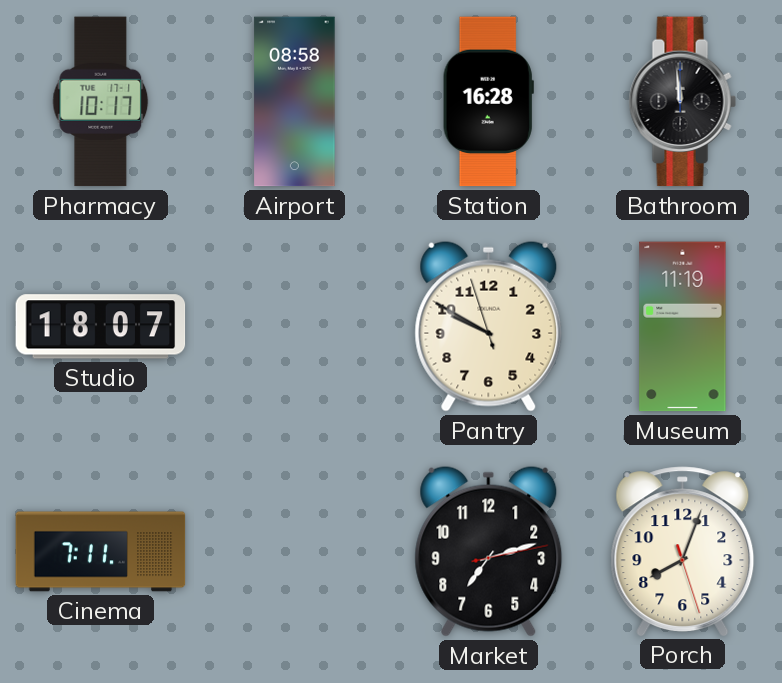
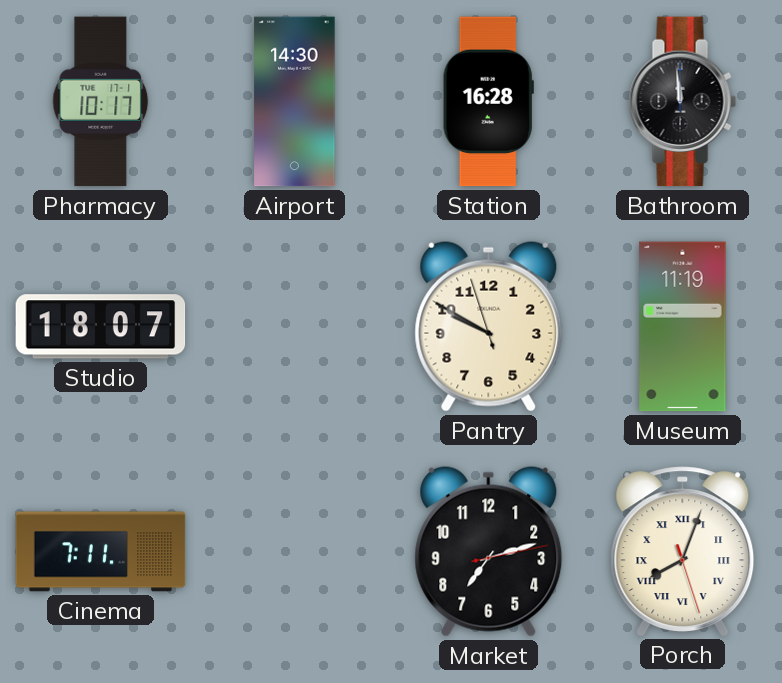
Airport: 08:58 -> 14:30 (295, 102)
Porch numerals: Arabic -> Roman (683, 551)
